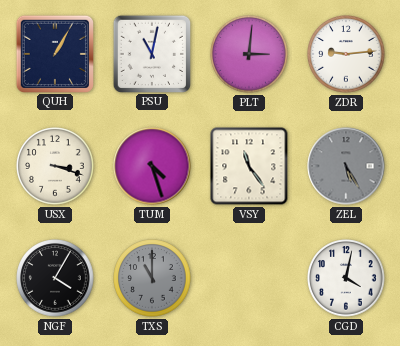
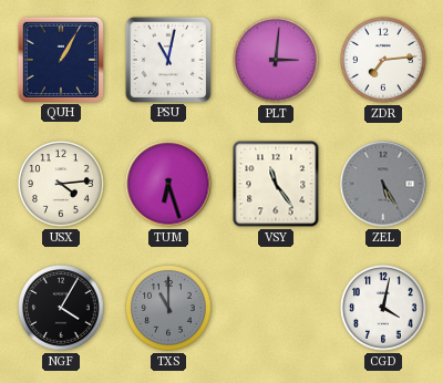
ZDR: 9:14 -> 7:14 (383, 60)
USX: 3:18 -> 4:14 (61, 184)
TUM: 4:27 -> 6:27 (168, 184)
